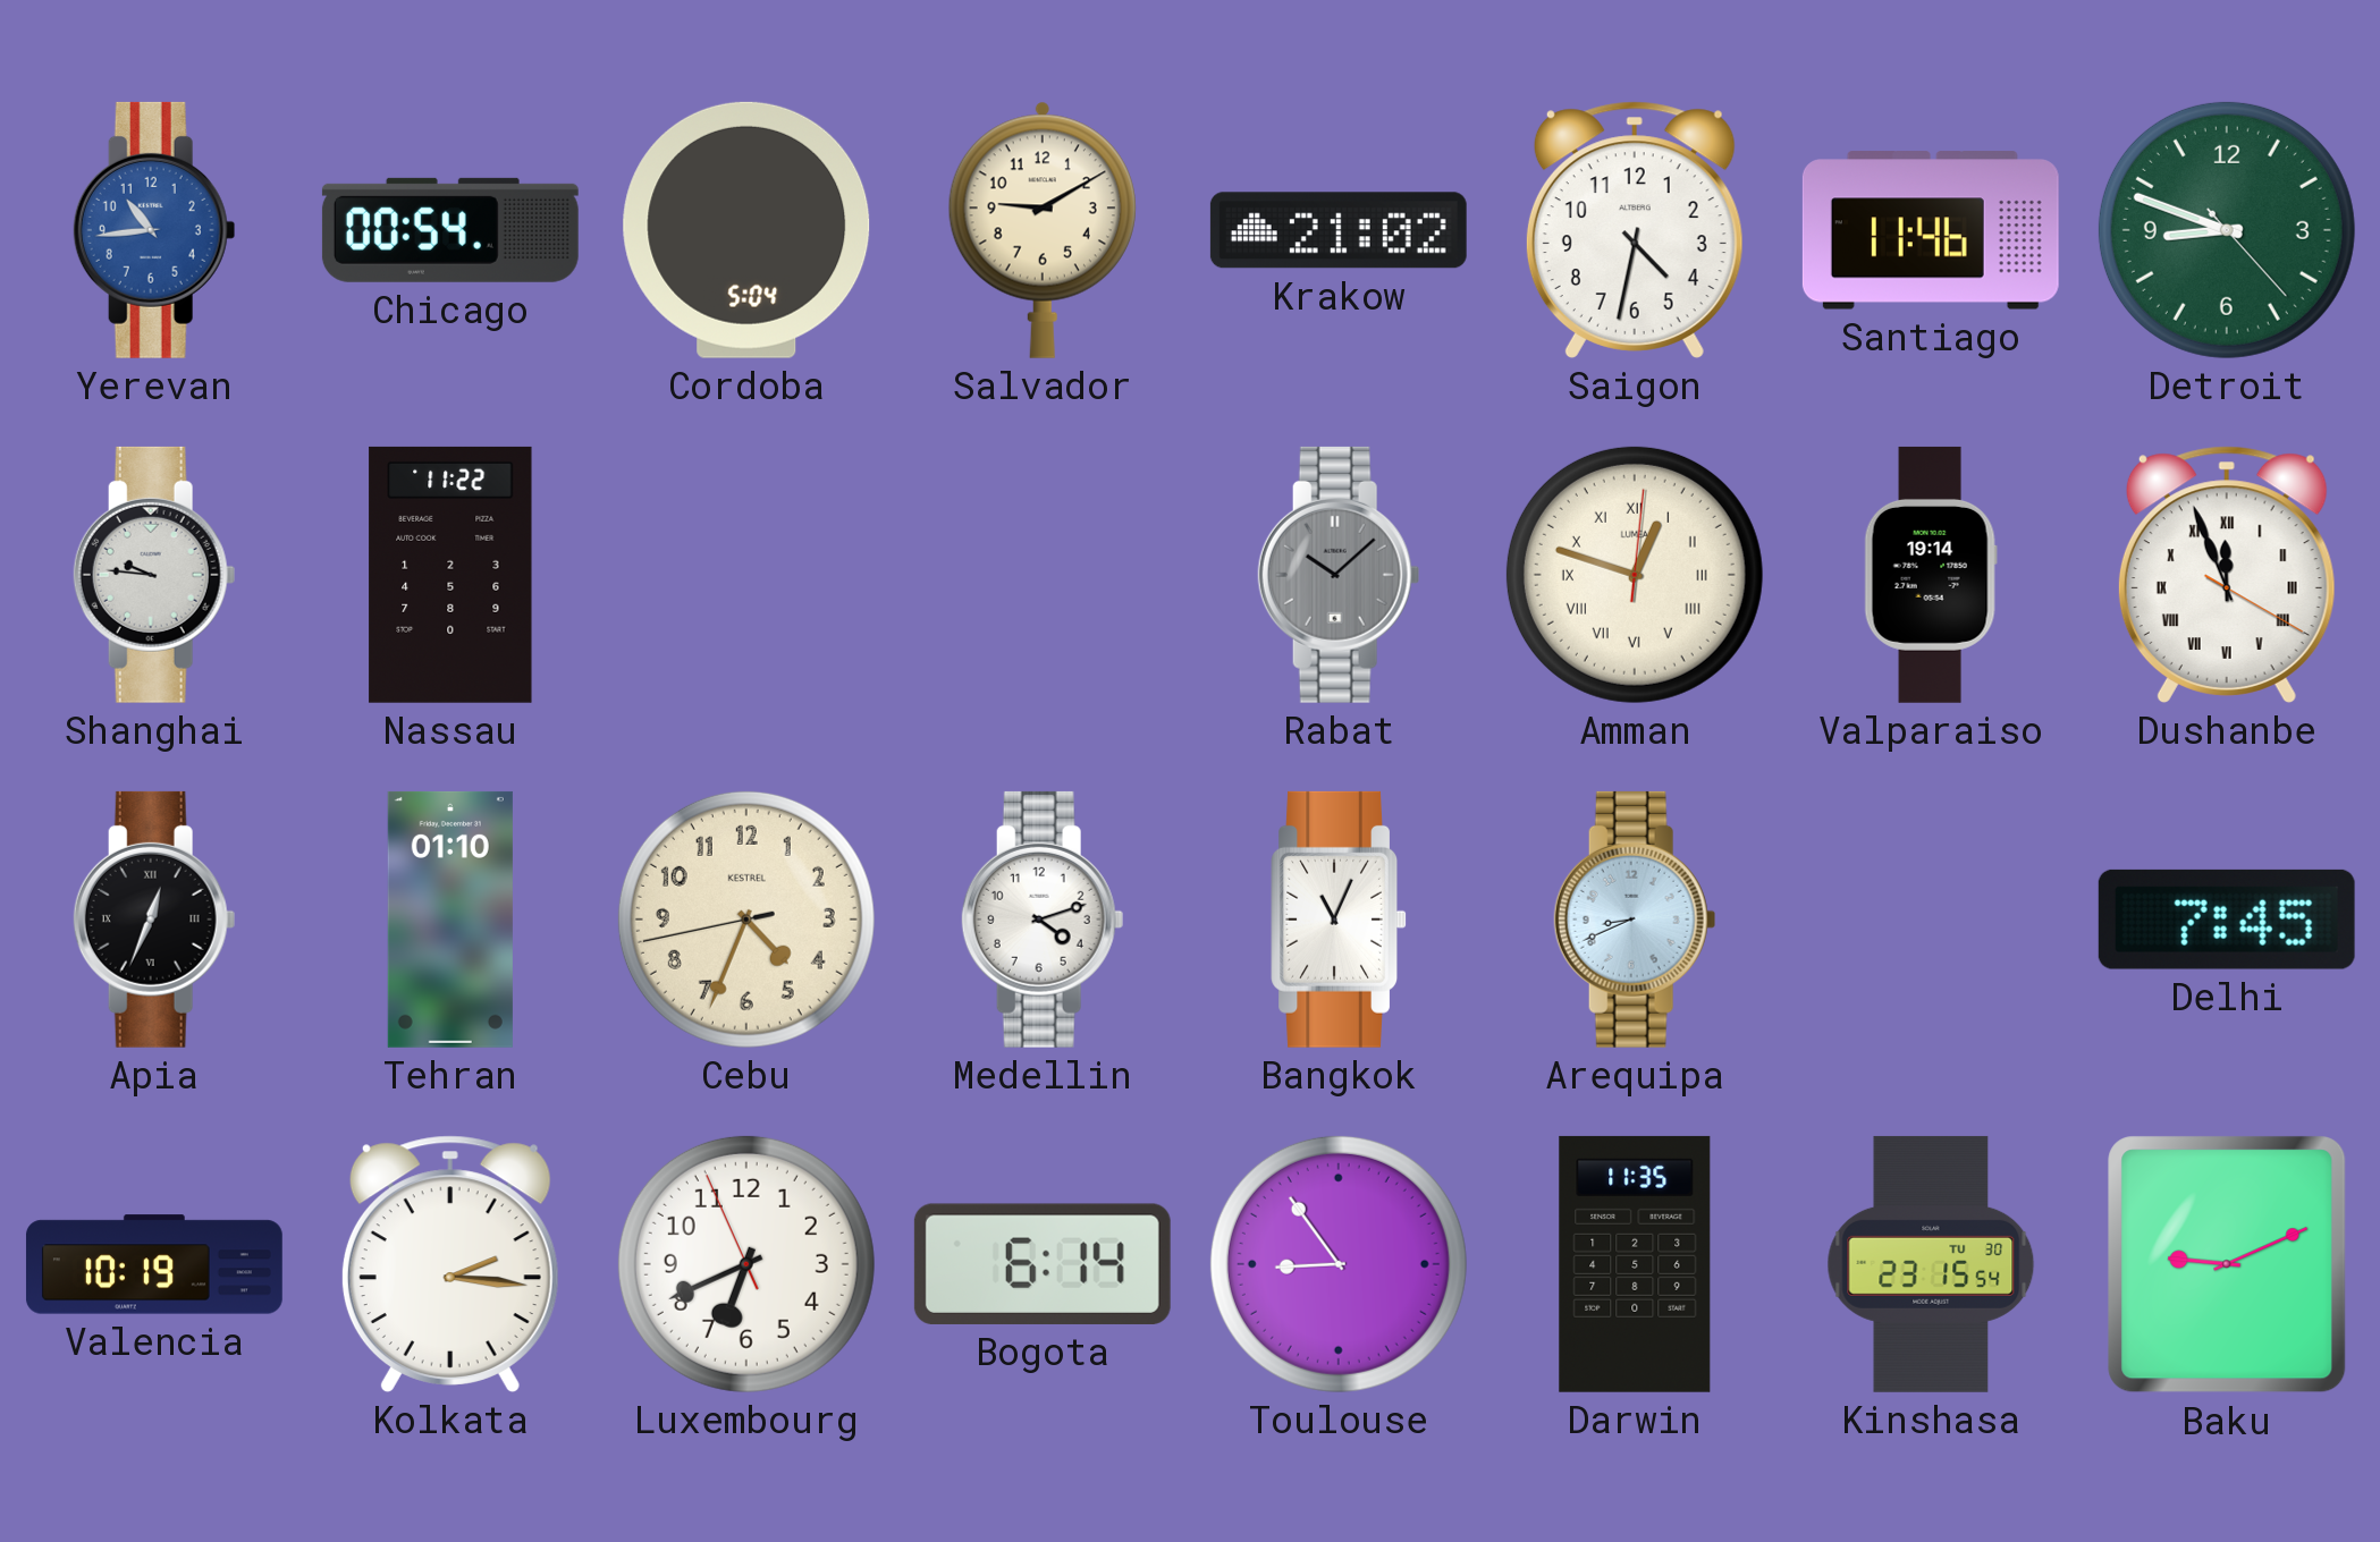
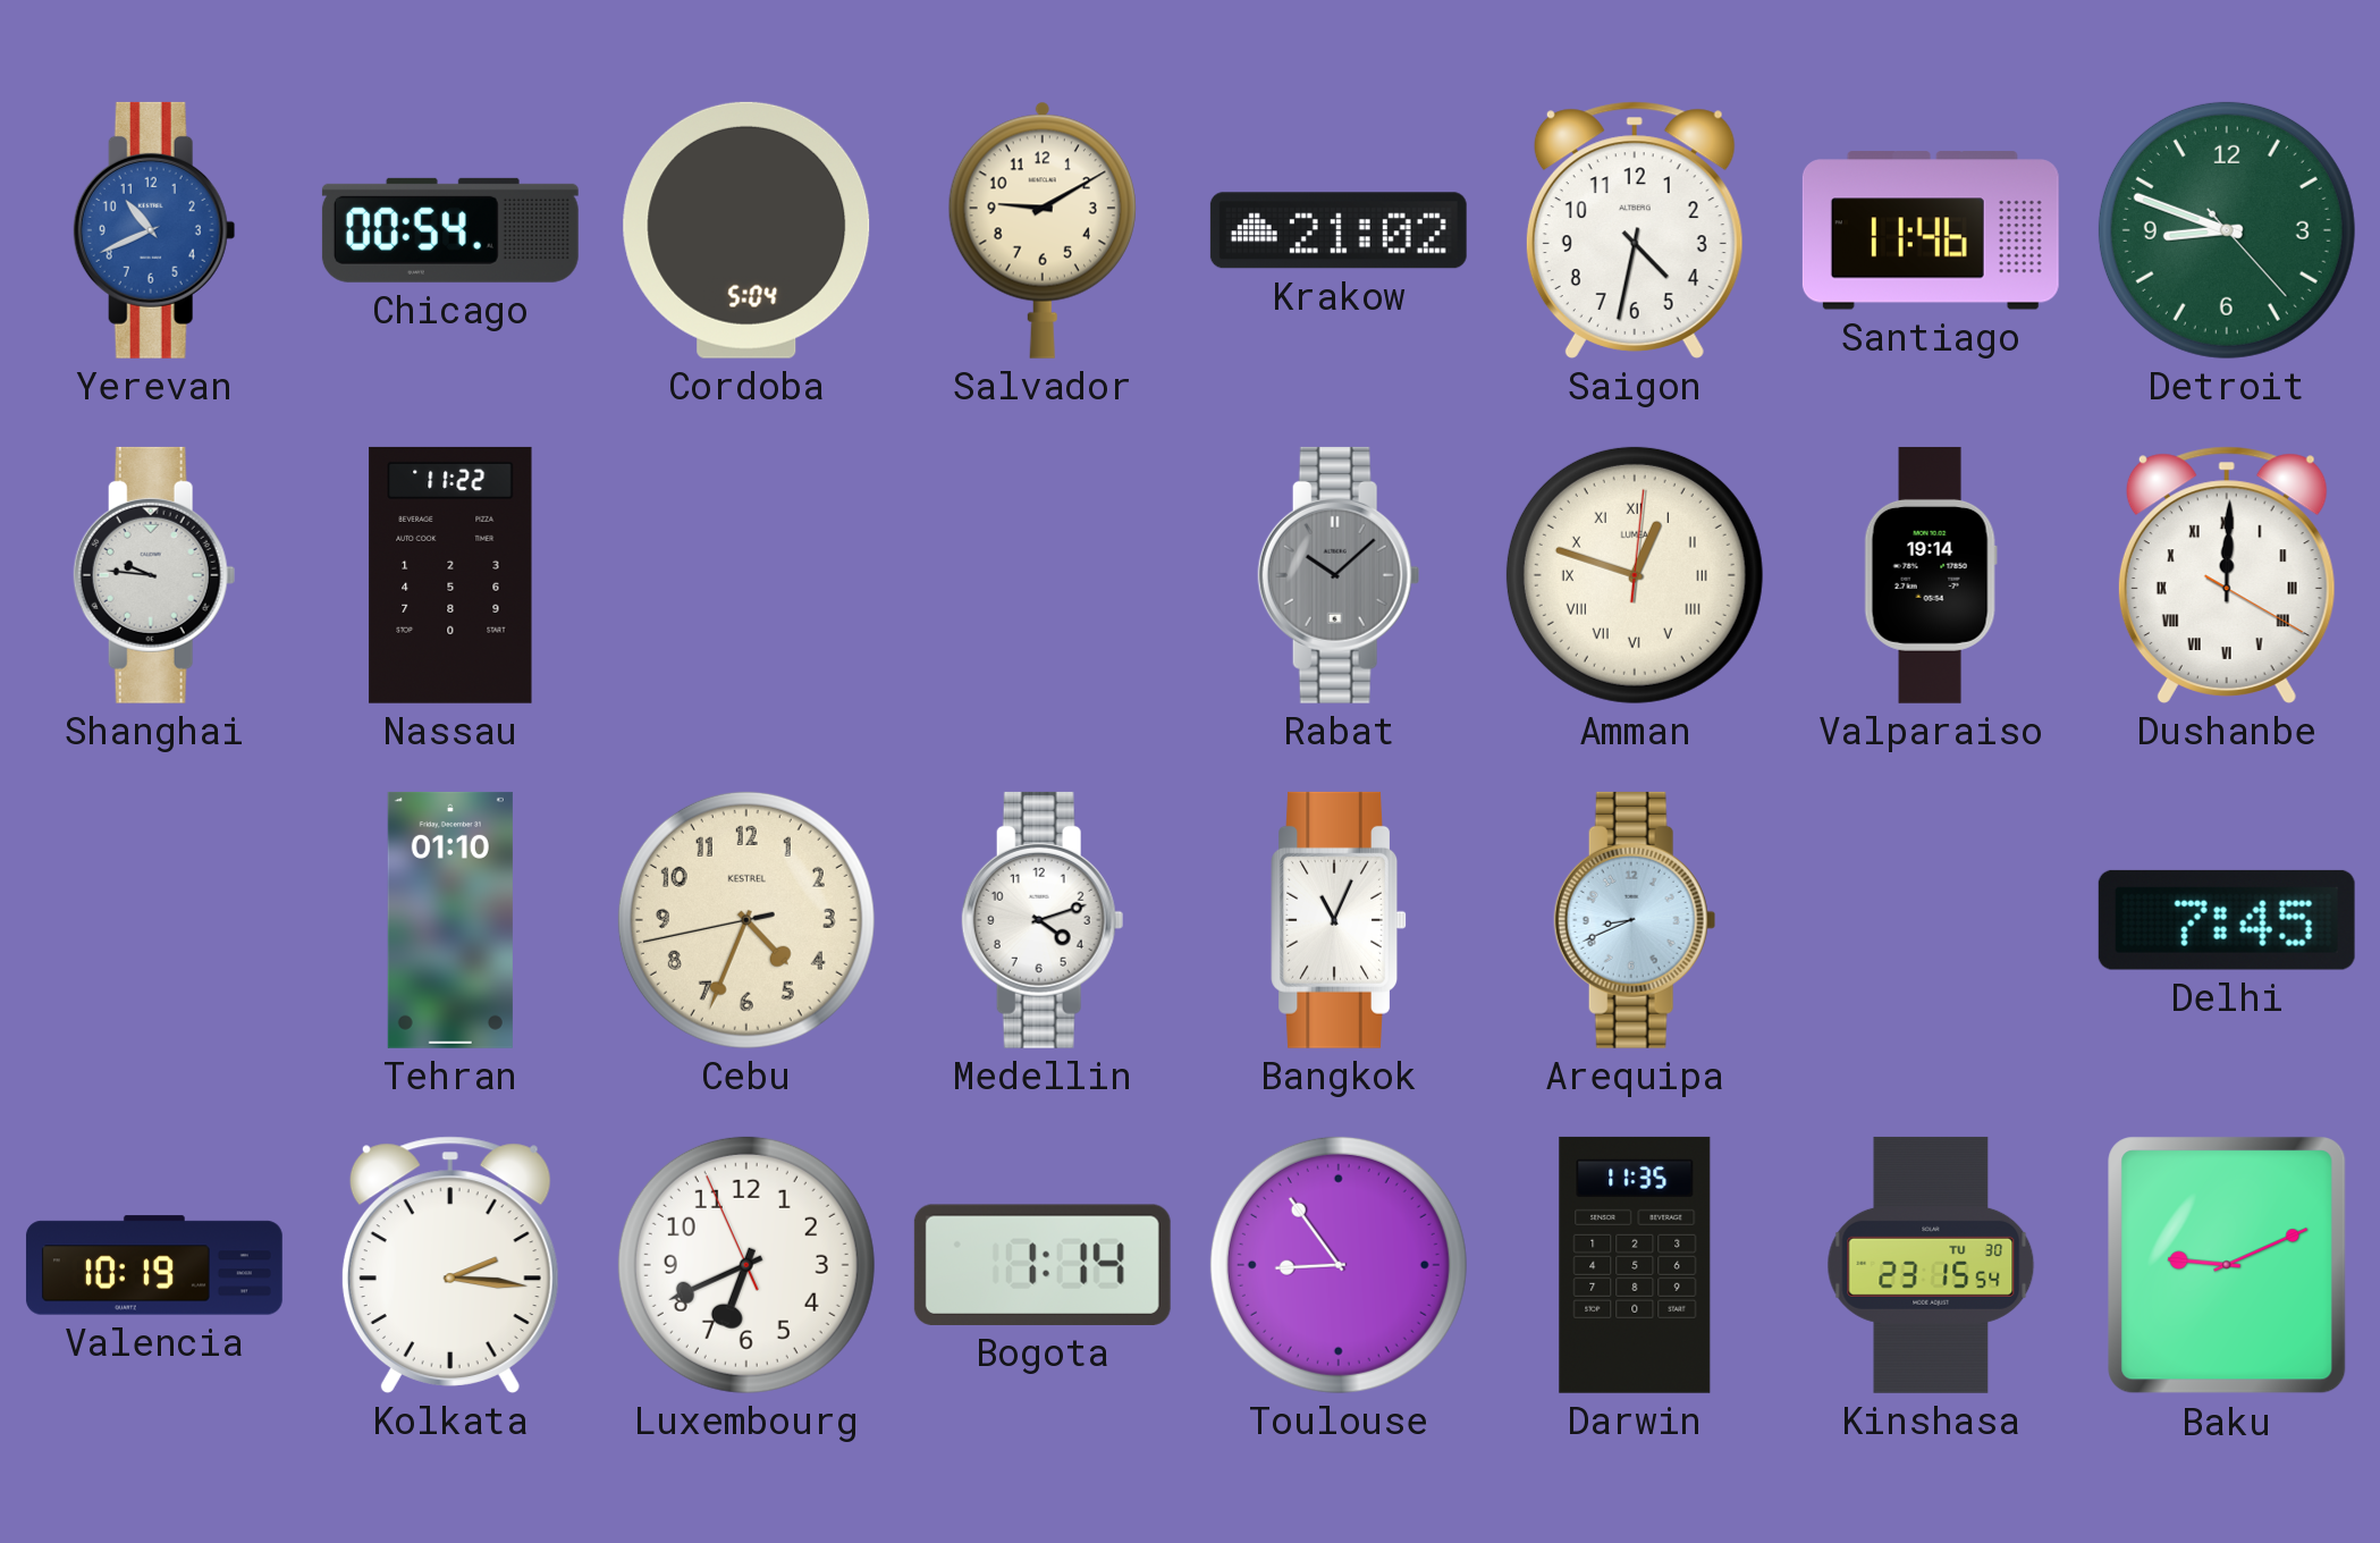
Yerevan: 10:44 -> 10:41 (154, 230)
Dushanbe: 11:56 -> 12:00 (2227, 575)
Apia: 12:34 -> none (154, 920)
Bogota: 6:14 -> 1:14 (1043, 1265)
